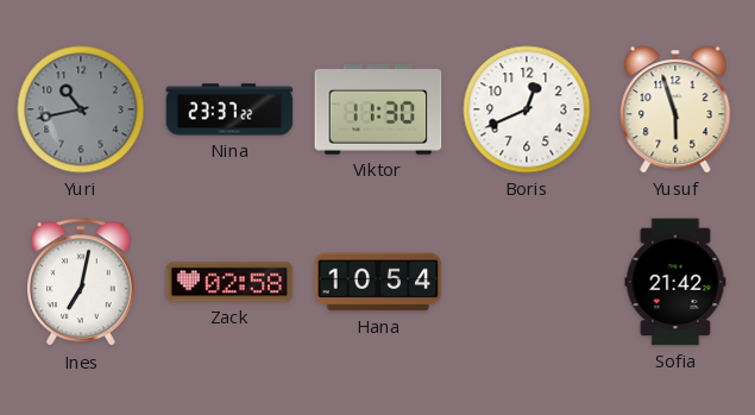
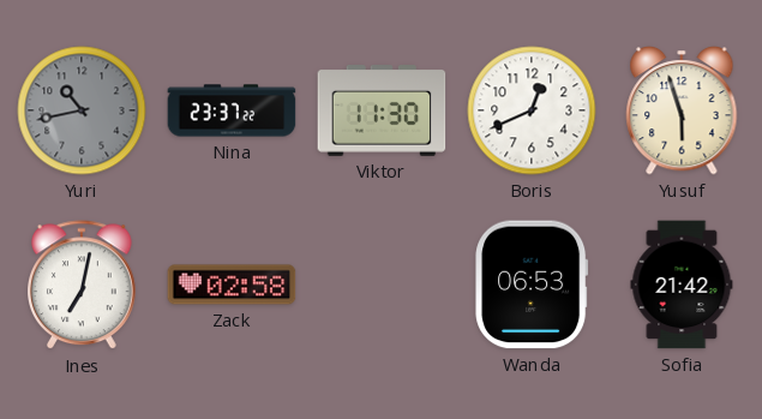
Hana: 10:54 -> none (378, 282)
Wanda: none -> 06:53 (532, 285)
